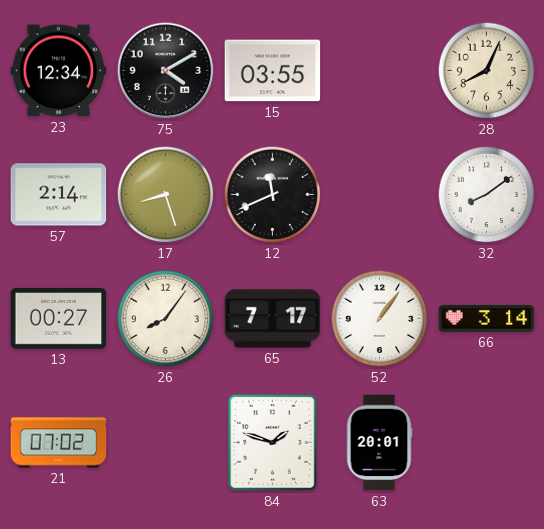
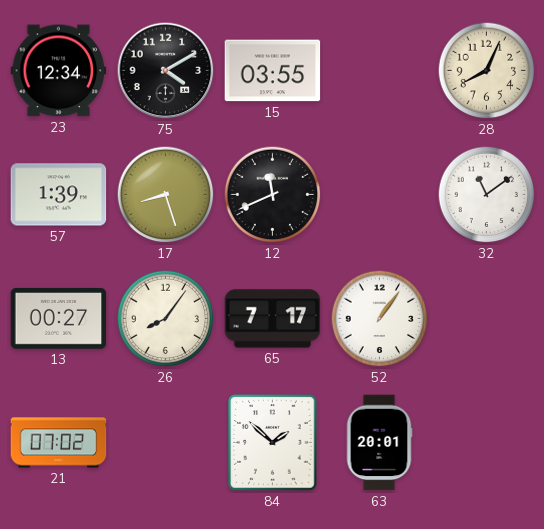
57: 2:14 -> 1:39 (59, 195)
32: 8:09 -> 11:09 (487, 195)
66: 3:14 -> none (487, 318)
84: 1:48 -> 1:52 (273, 443)
